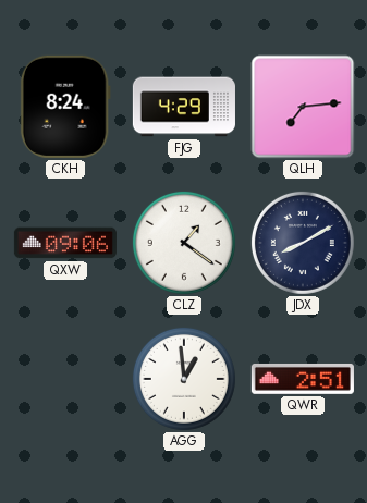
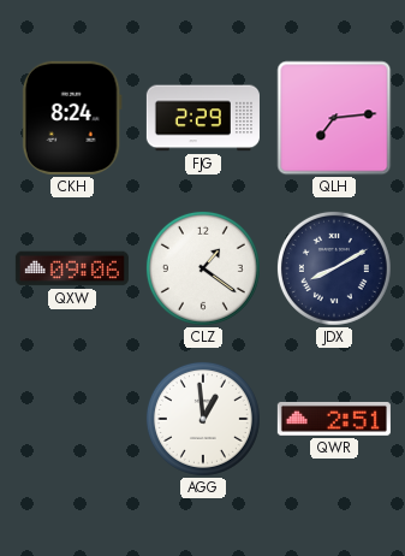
FJG: 4:29 -> 2:29 (203, 118)
